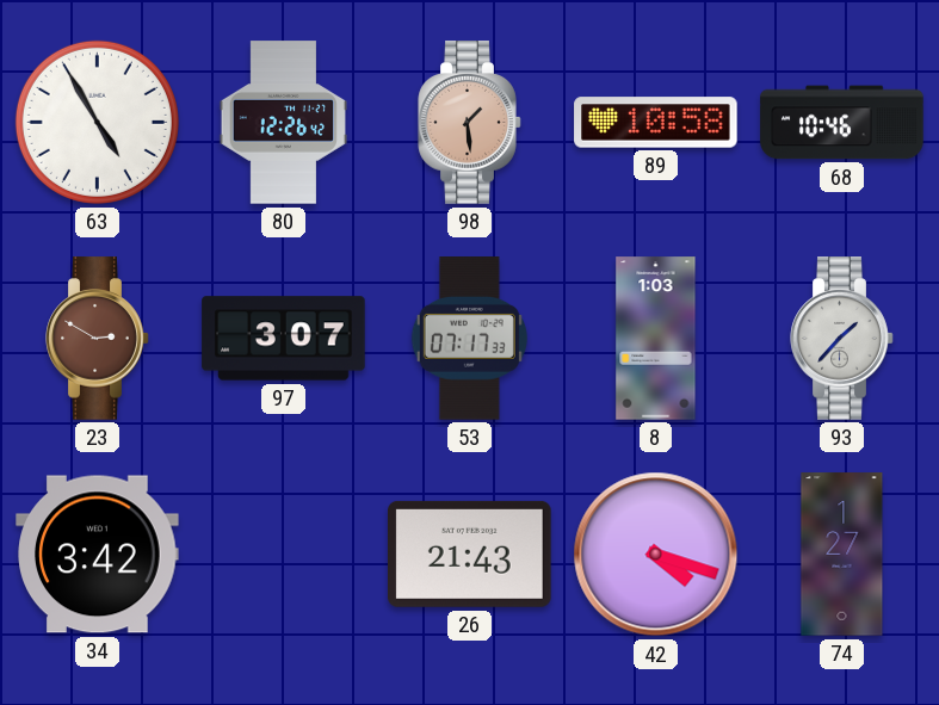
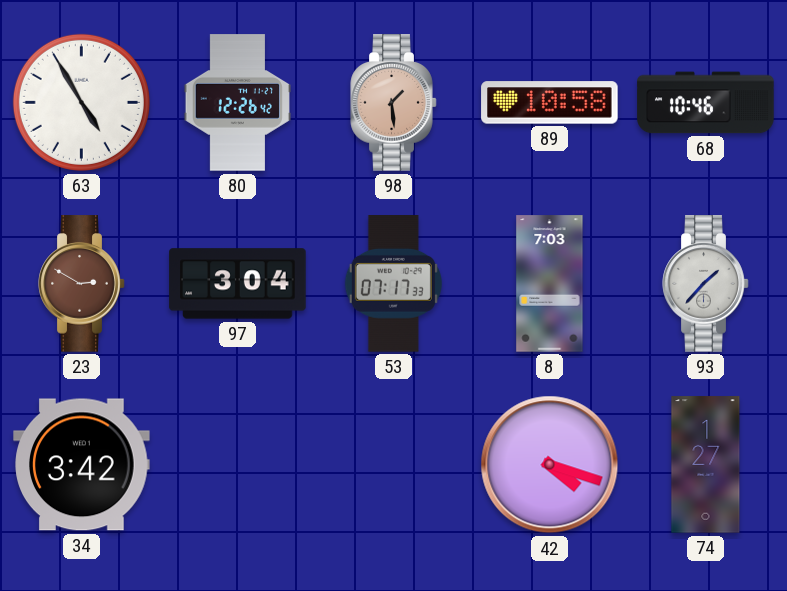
97: 3:07 -> 3:04 (238, 284)
8: 1:03 -> 7:03 (550, 284)
26: 21:43 -> none (470, 554)
